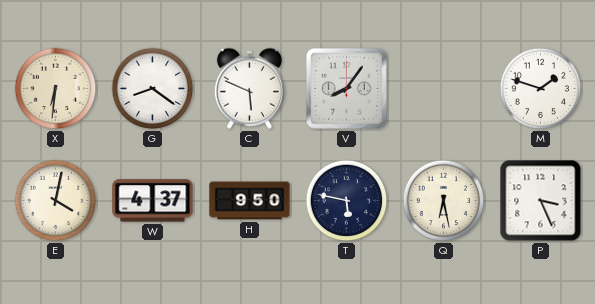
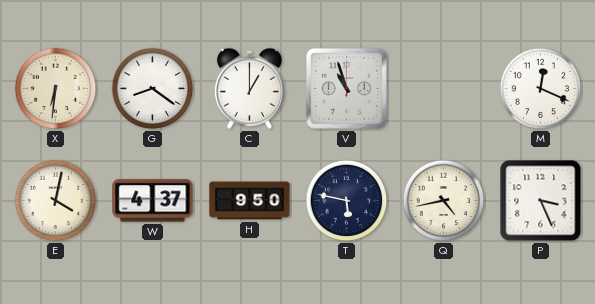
C: 5:49 -> 1:00 (249, 88)
V: 8:06 -> 10:57 (347, 89)
M: 1:48 -> 12:19 (541, 89)
Q: 6:28 -> 4:43 (444, 201)
